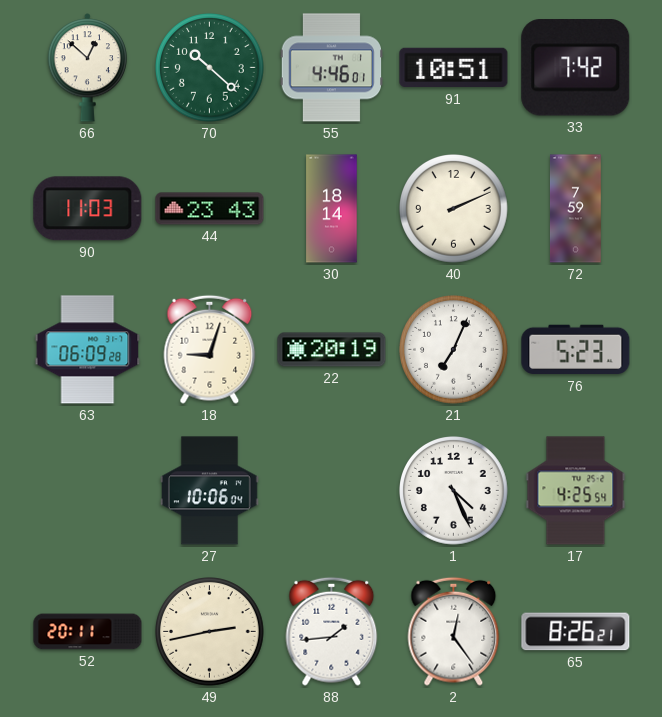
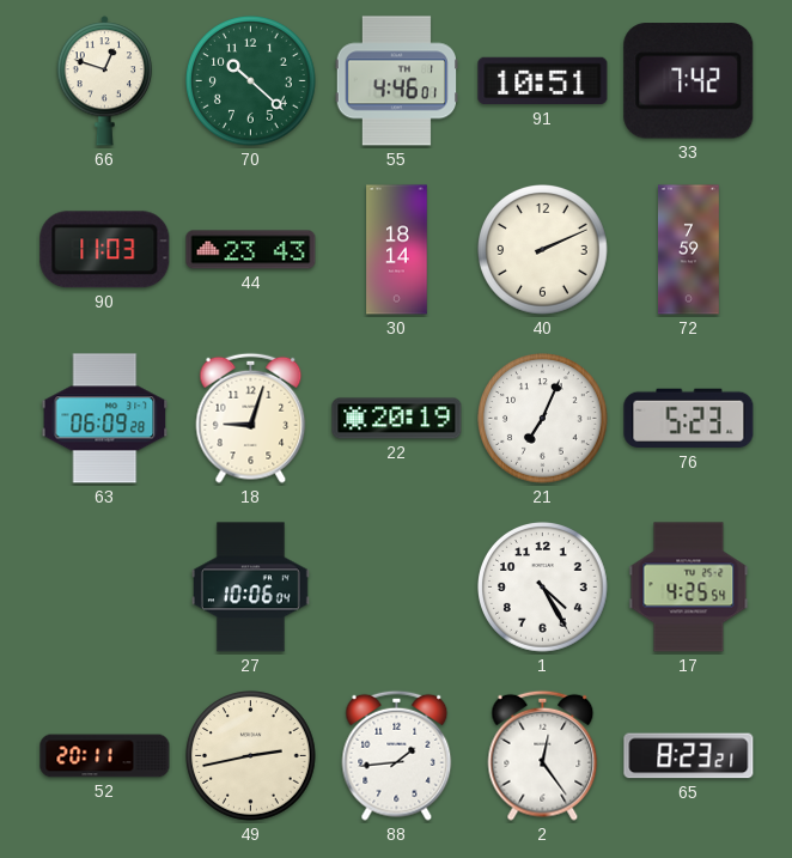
66: 12:52 -> 12:48 (104, 81)
1: 4:26 -> 4:25 (543, 588)
65: 8:26 -> 8:23 (689, 756)
